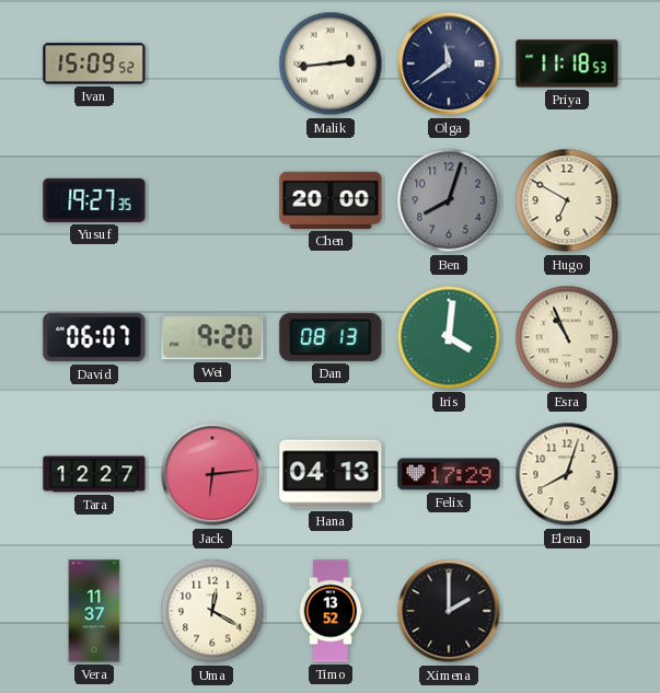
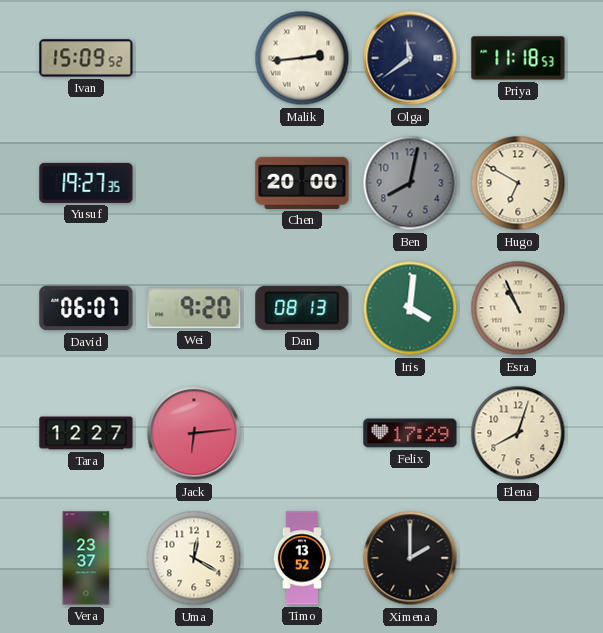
Ben: 8:03 -> 8:02 (410, 183)
Hana: 04:13 -> none (331, 474)
Vera: 11:37 -> 23:37 (86, 558)
